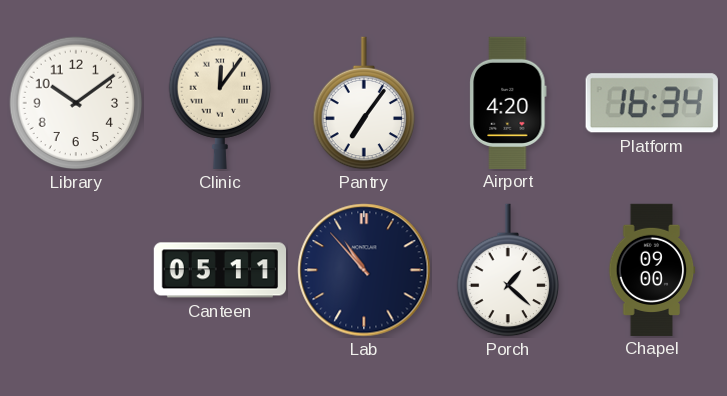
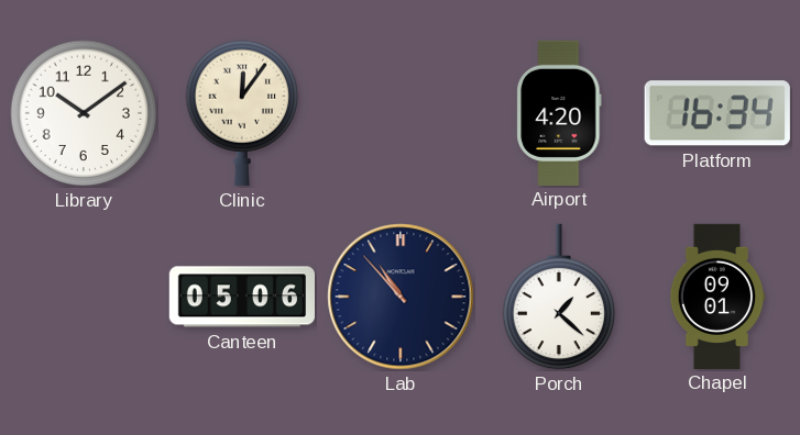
Pantry: 7:06 -> none (364, 103)
Canteen: 05:11 -> 05:06 (241, 297)
Chapel: 09:00 -> 09:01 (717, 295)
